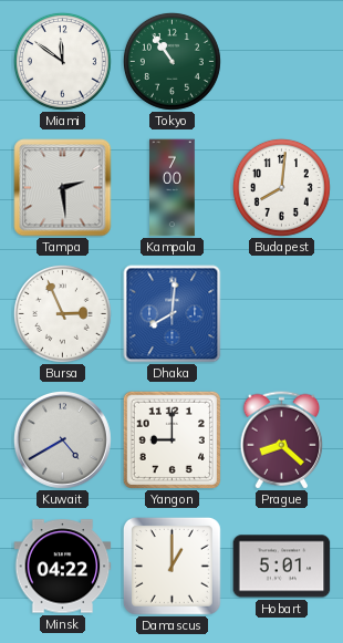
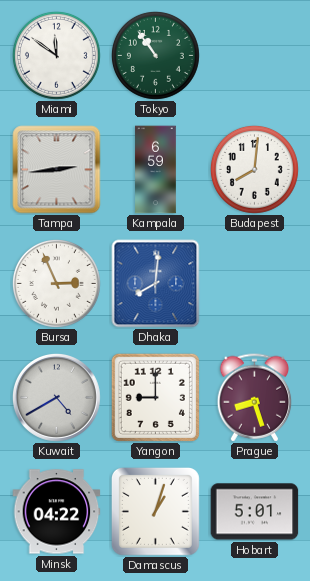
Tampa: 2:29 -> 2:44 (57, 170)
Kampala: 7:00 -> 6:59 (156, 170)
Prague: 8:22 -> 8:27 (255, 398)
Damascus: 1:00 -> 1:03 (155, 511)
